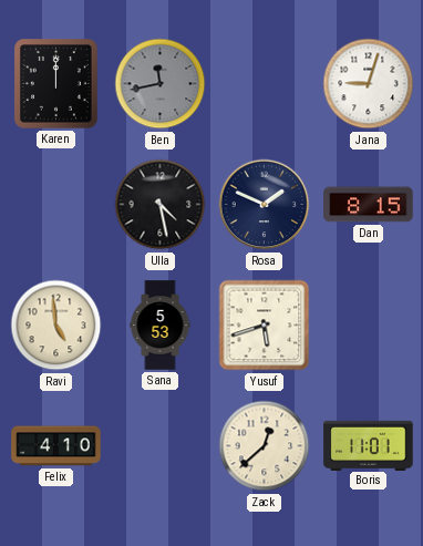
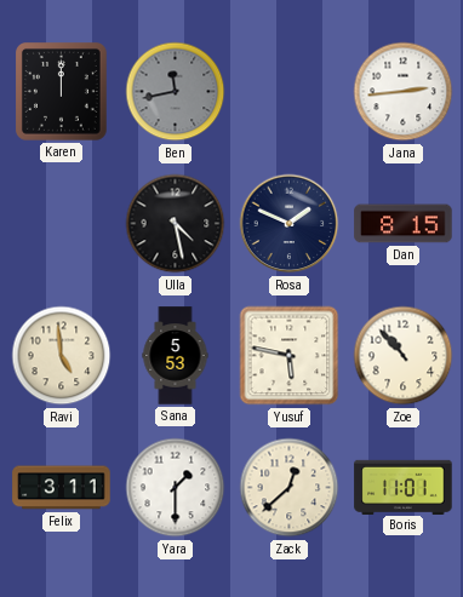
Jana: 9:03 -> 2:44 (404, 92)
Yusuf: 5:42 -> 5:47 (290, 356)
Zoe: none -> 10:53 (404, 356)
Felix: 4:10 -> 3:11 (62, 488)
Yara: none -> 1:30 (176, 488)
